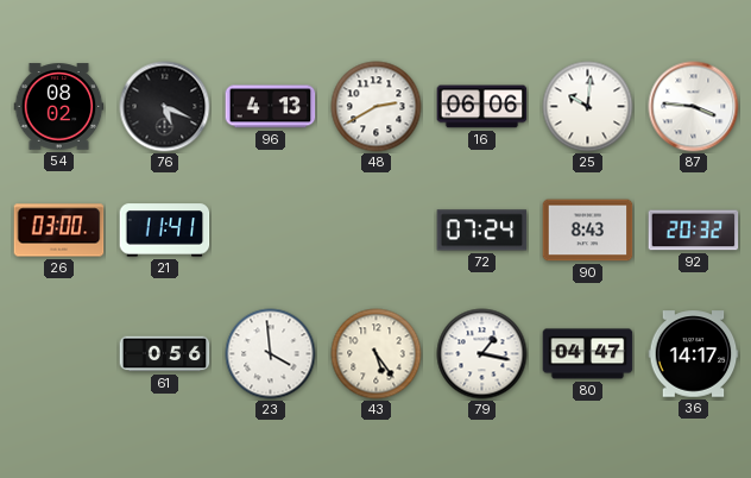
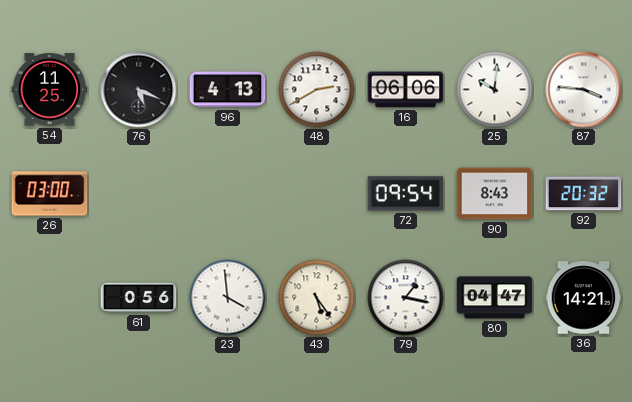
54: 08:02 -> 11:25 (50, 90)
21: 11:41 -> none (165, 231)
72: 07:24 -> 09:54 (406, 194)
36: 14:17 -> 14:21 (584, 298)
